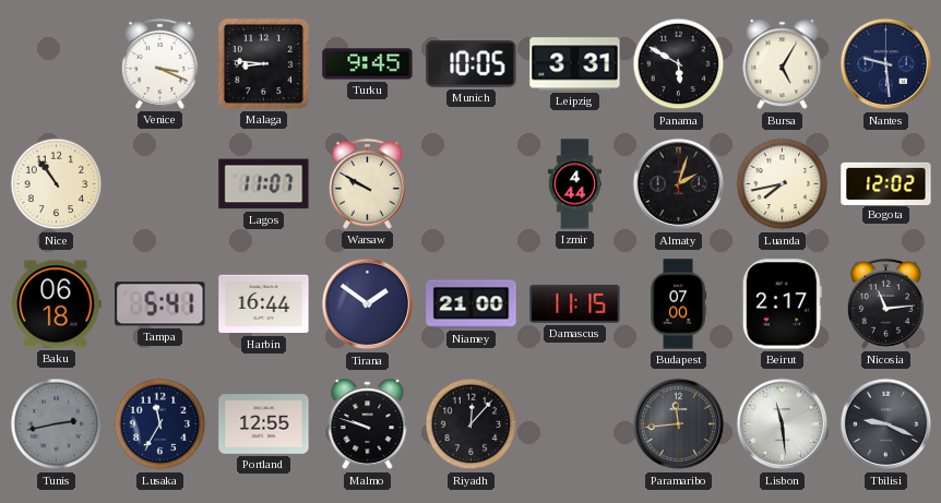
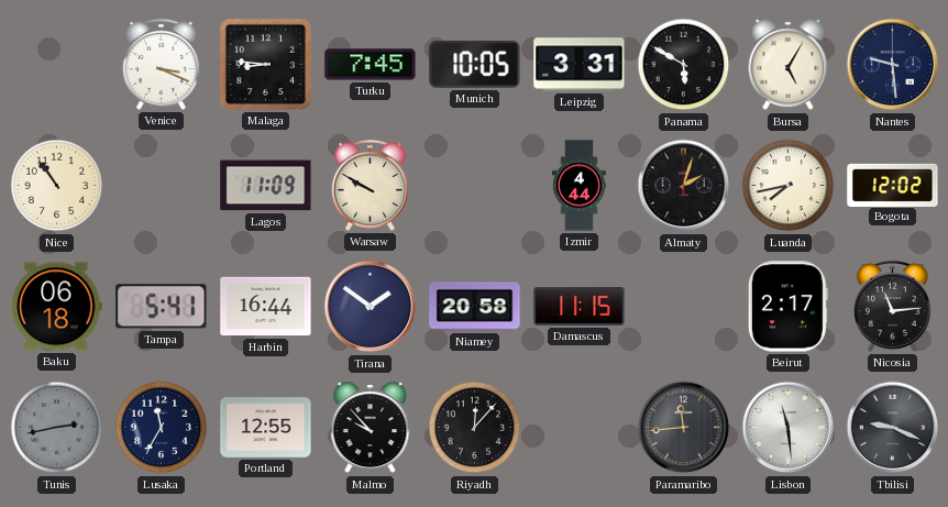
Turku: 9:45 -> 7:45 (371, 65)
Lagos: 11:07 -> 11:09 (266, 186)
Niamey: 21:00 -> 20:58 (475, 307)
Budapest: 07:00 -> none (679, 304)
Malmo: 9:48 -> 9:53 (371, 428)
